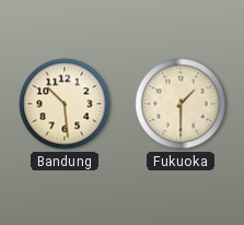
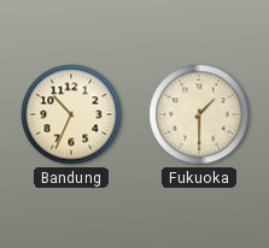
Bandung: 10:29 -> 10:34 (71, 114)
